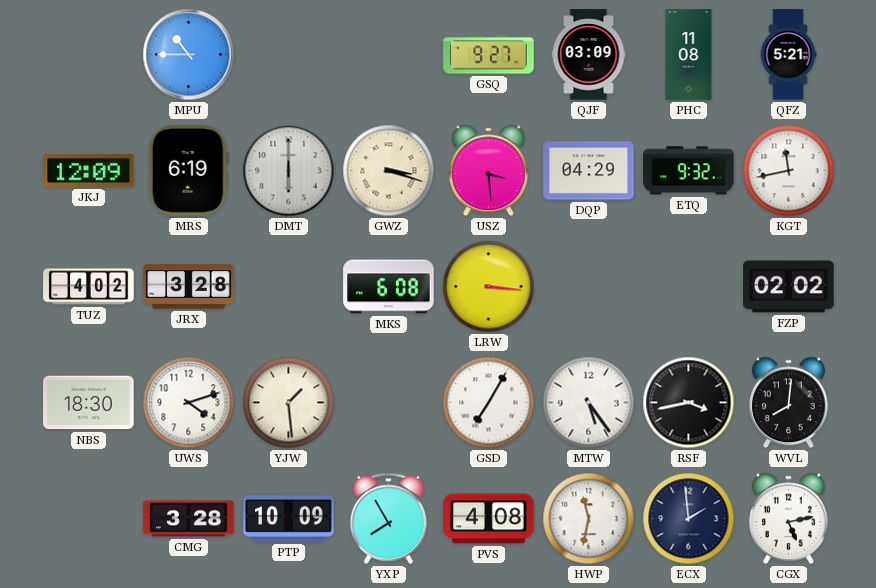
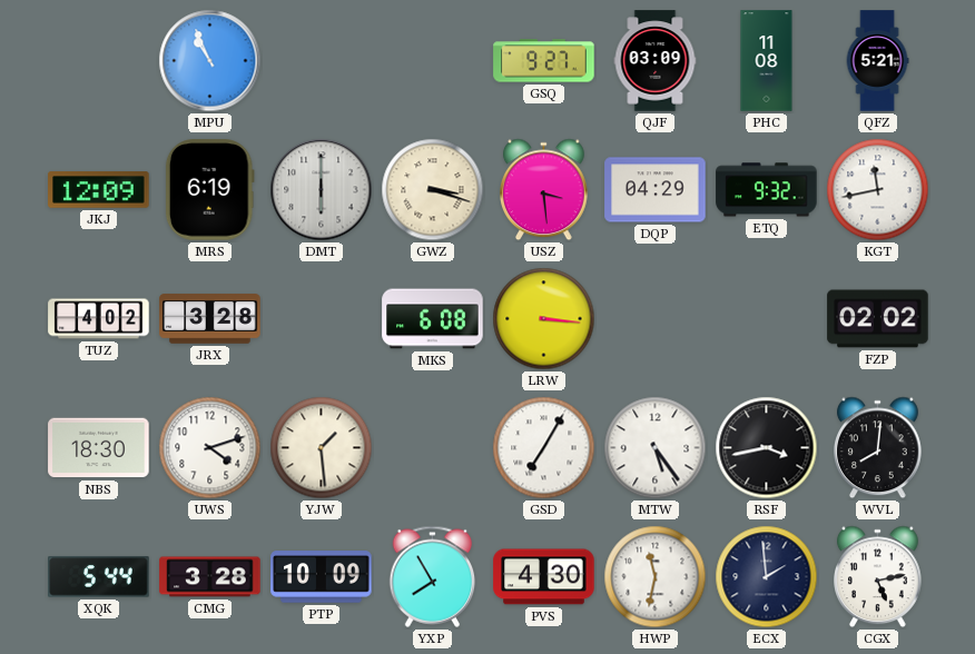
MPU: 10:45 -> 10:56 (210, 61)
XQK: none -> 5:44 (99, 577)
PVS: 4:08 -> 4:30 (544, 577)
